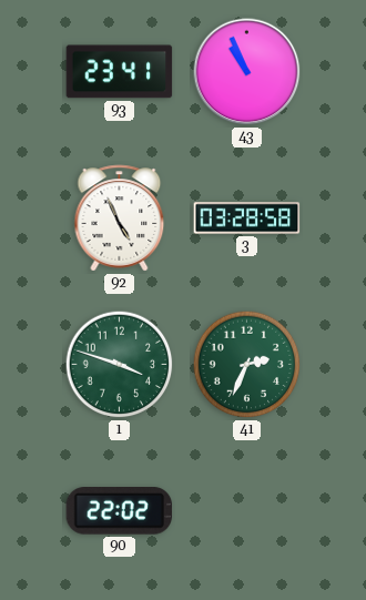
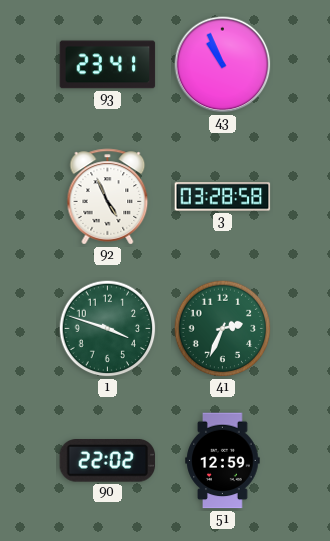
51: none -> 12:59 (223, 461)
